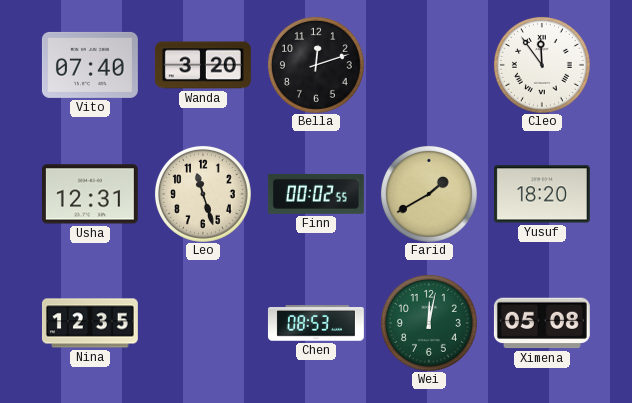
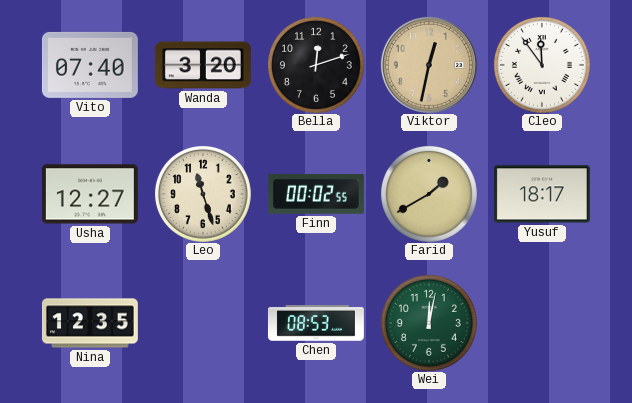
Viktor: none -> 12:32 (429, 65)
Usha: 12:31 -> 12:27 (90, 194)
Yusuf: 18:20 -> 18:17 (542, 194)
Ximena: 05:08 -> none (542, 323)
